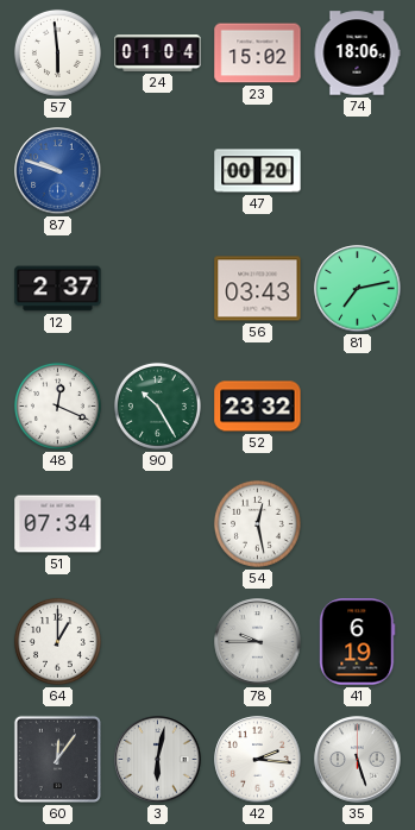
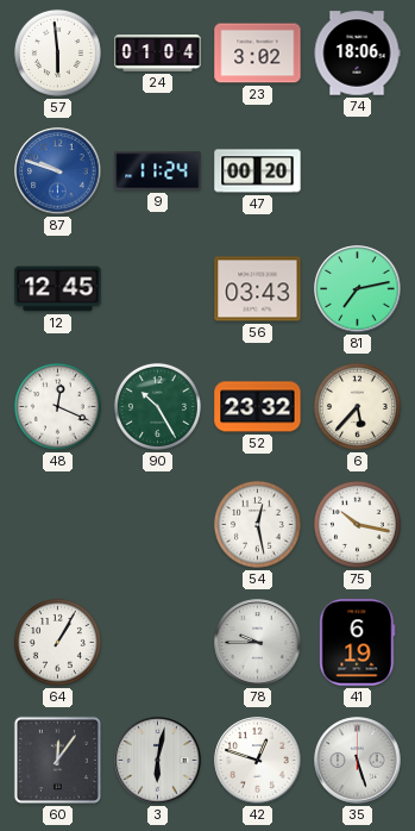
23: 15:02 -> 3:02 (258, 54)
9: none -> 11:24 (158, 171)
12: 2:37 -> 12:45 (58, 289)
6: none -> 5:37 (357, 406)
51: 07:34 -> none (58, 524)
75: none -> 10:17 (357, 524)
64: 1:00 -> 1:05 (57, 642)
42: 2:16 -> 12:48 (258, 761)
